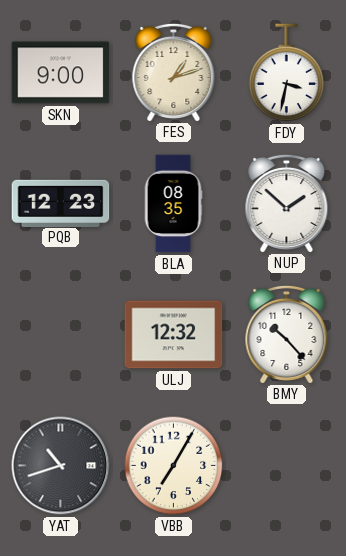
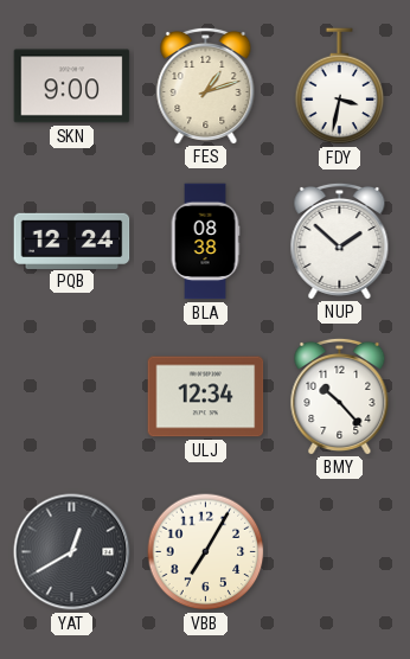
PQB: 12:23 -> 12:24 (72, 241)
BLA: 08:35 -> 08:38 (205, 242)
ULJ: 12:32 -> 12:34 (206, 397)
YAT: 10:42 -> 12:40 (72, 552)
